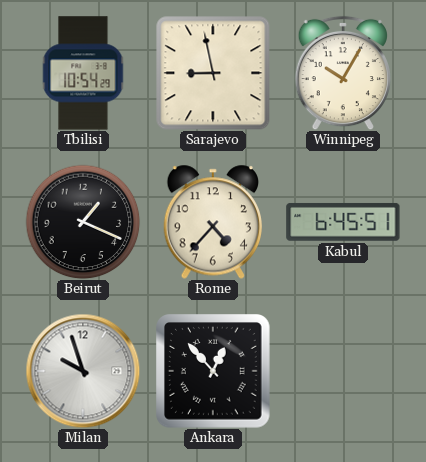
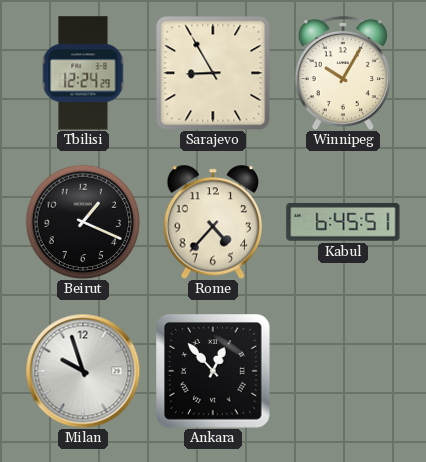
Tbilisi: 10:54 -> 12:24 (83, 73)
Sarajevo: 8:58 -> 8:55 (213, 73)
